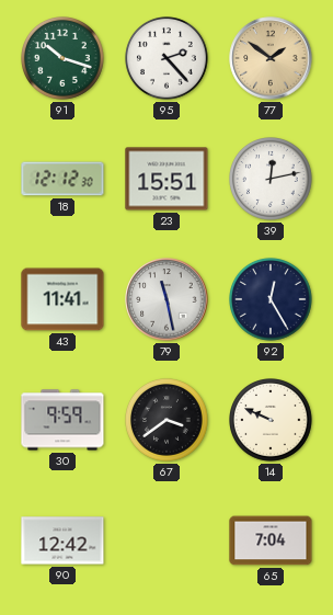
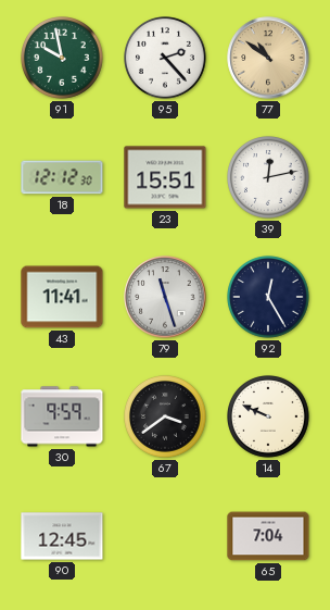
91: 10:18 -> 9:58 (63, 59)
77: 1:51 -> 10:51 (268, 58)
79: 11:28 -> 11:27 (165, 297)
90: 12:42 -> 12:45 (62, 536)
